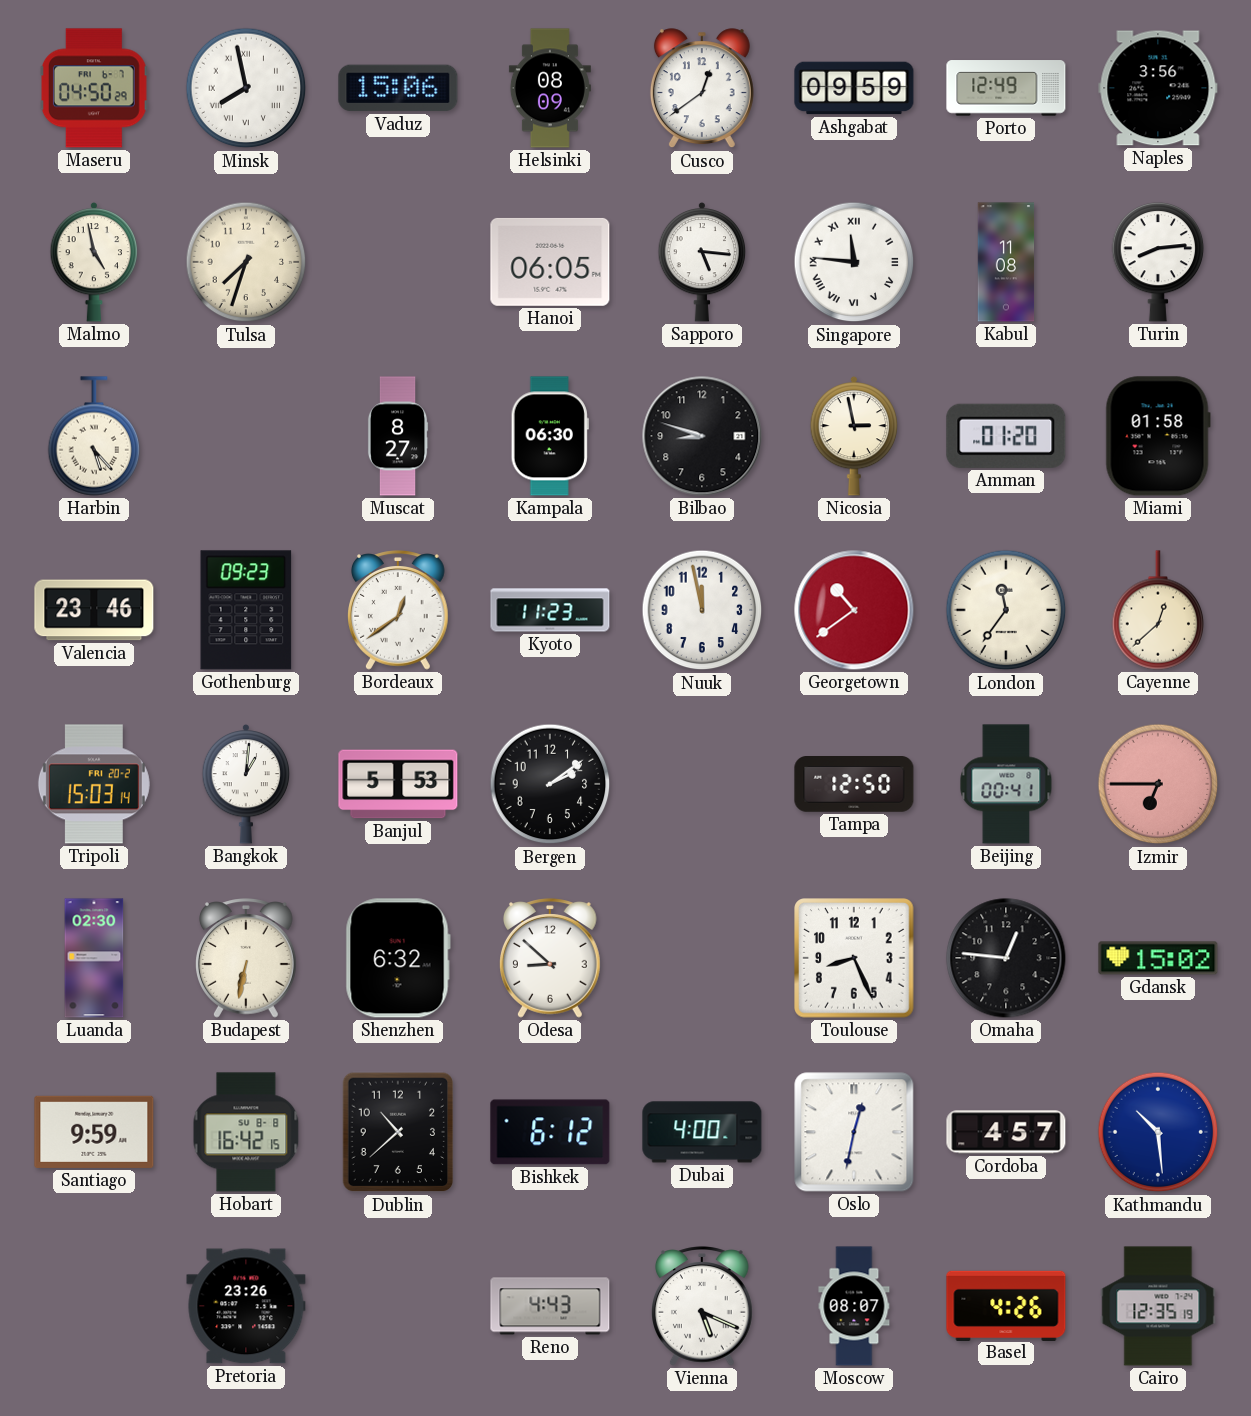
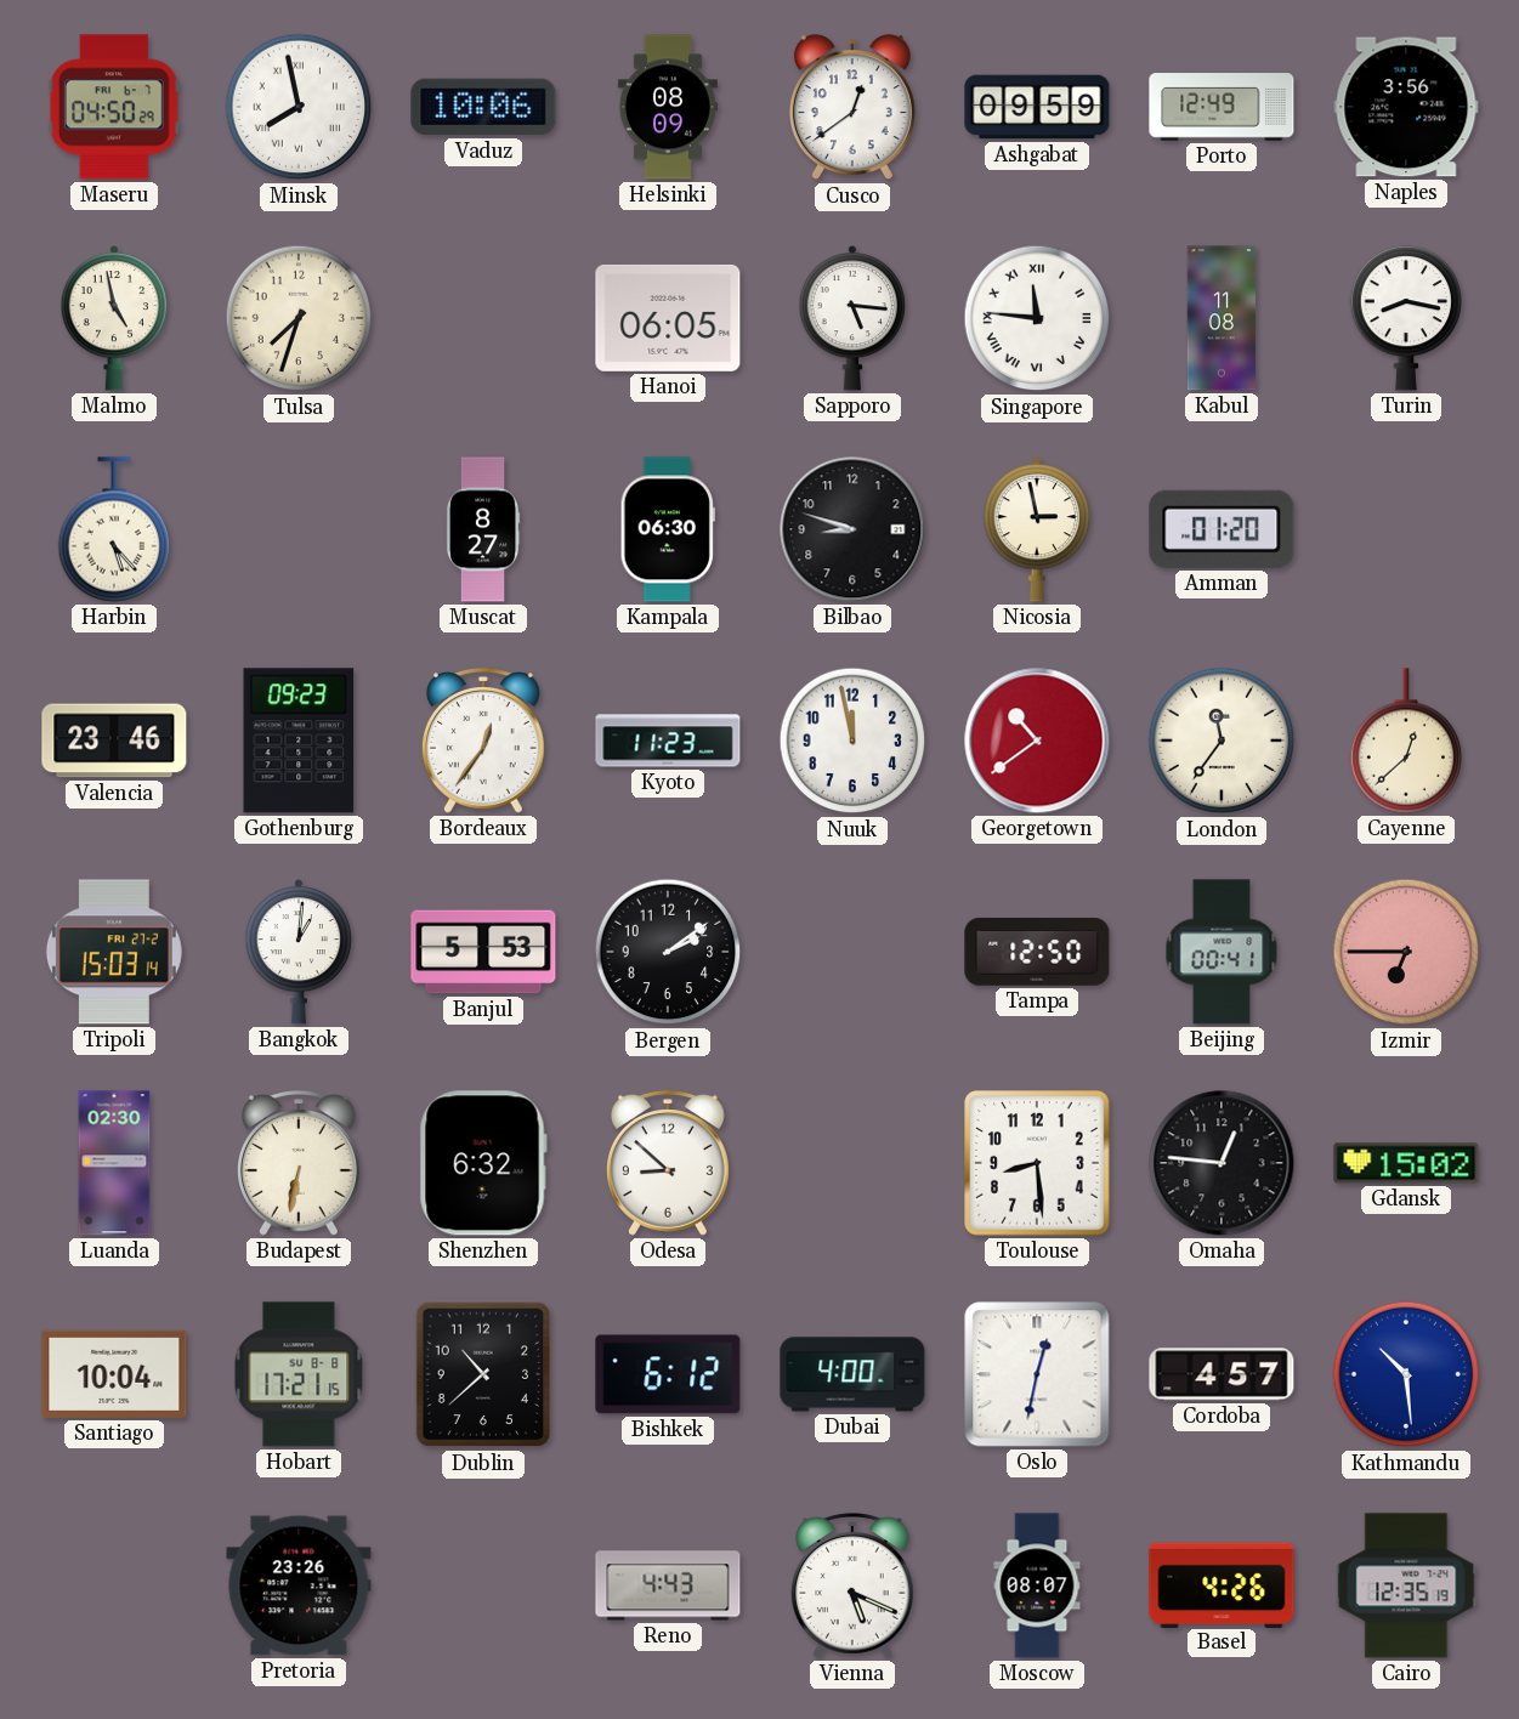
Vaduz: 15:06 -> 10:06 (483, 107)
Turin: 8:14 -> 8:17 (1406, 318)
Miami: 01:58 -> none (1158, 436)
Bordeaux: 12:39 -> 12:36 (484, 741)
Tripoli date: FRI 20-2 -> FRI 27-2 (114, 952)
Toulouse: 8:26 -> 8:29 (1037, 1163)
Santiago: 9:59 -> 10:04 (114, 1374)
Hobart: 16:42 -> 17:21 (299, 1374)
